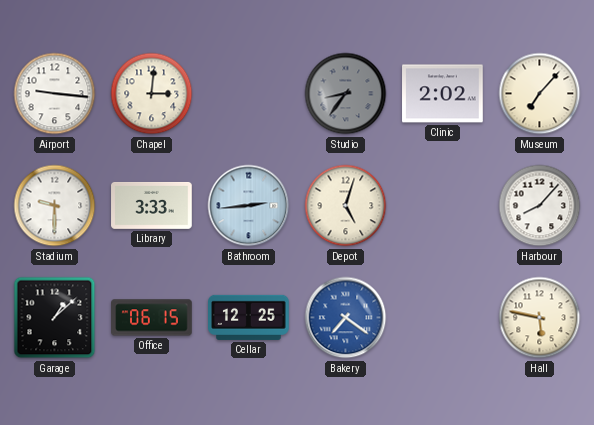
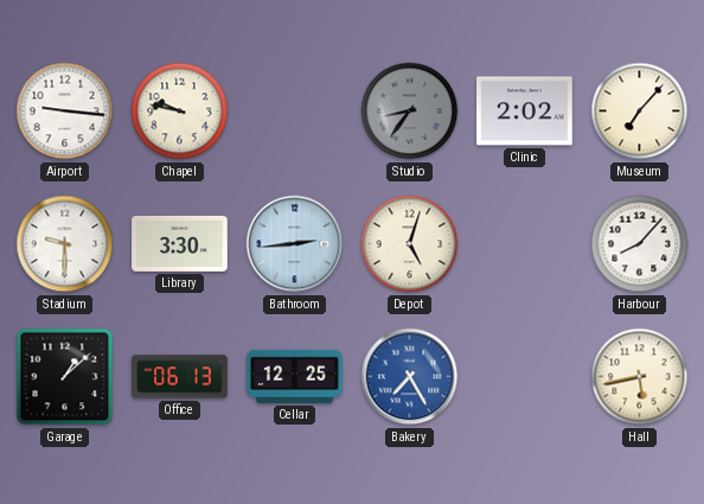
Chapel: 3:01 -> 9:47 (180, 111)
Library: 3:33 -> 3:30 (180, 243)
Office: 06:15 -> 06:13 (180, 377)
Bakery: 7:21 -> 7:25 (410, 377)
Hall: 5:47 -> 5:43 (640, 377)
